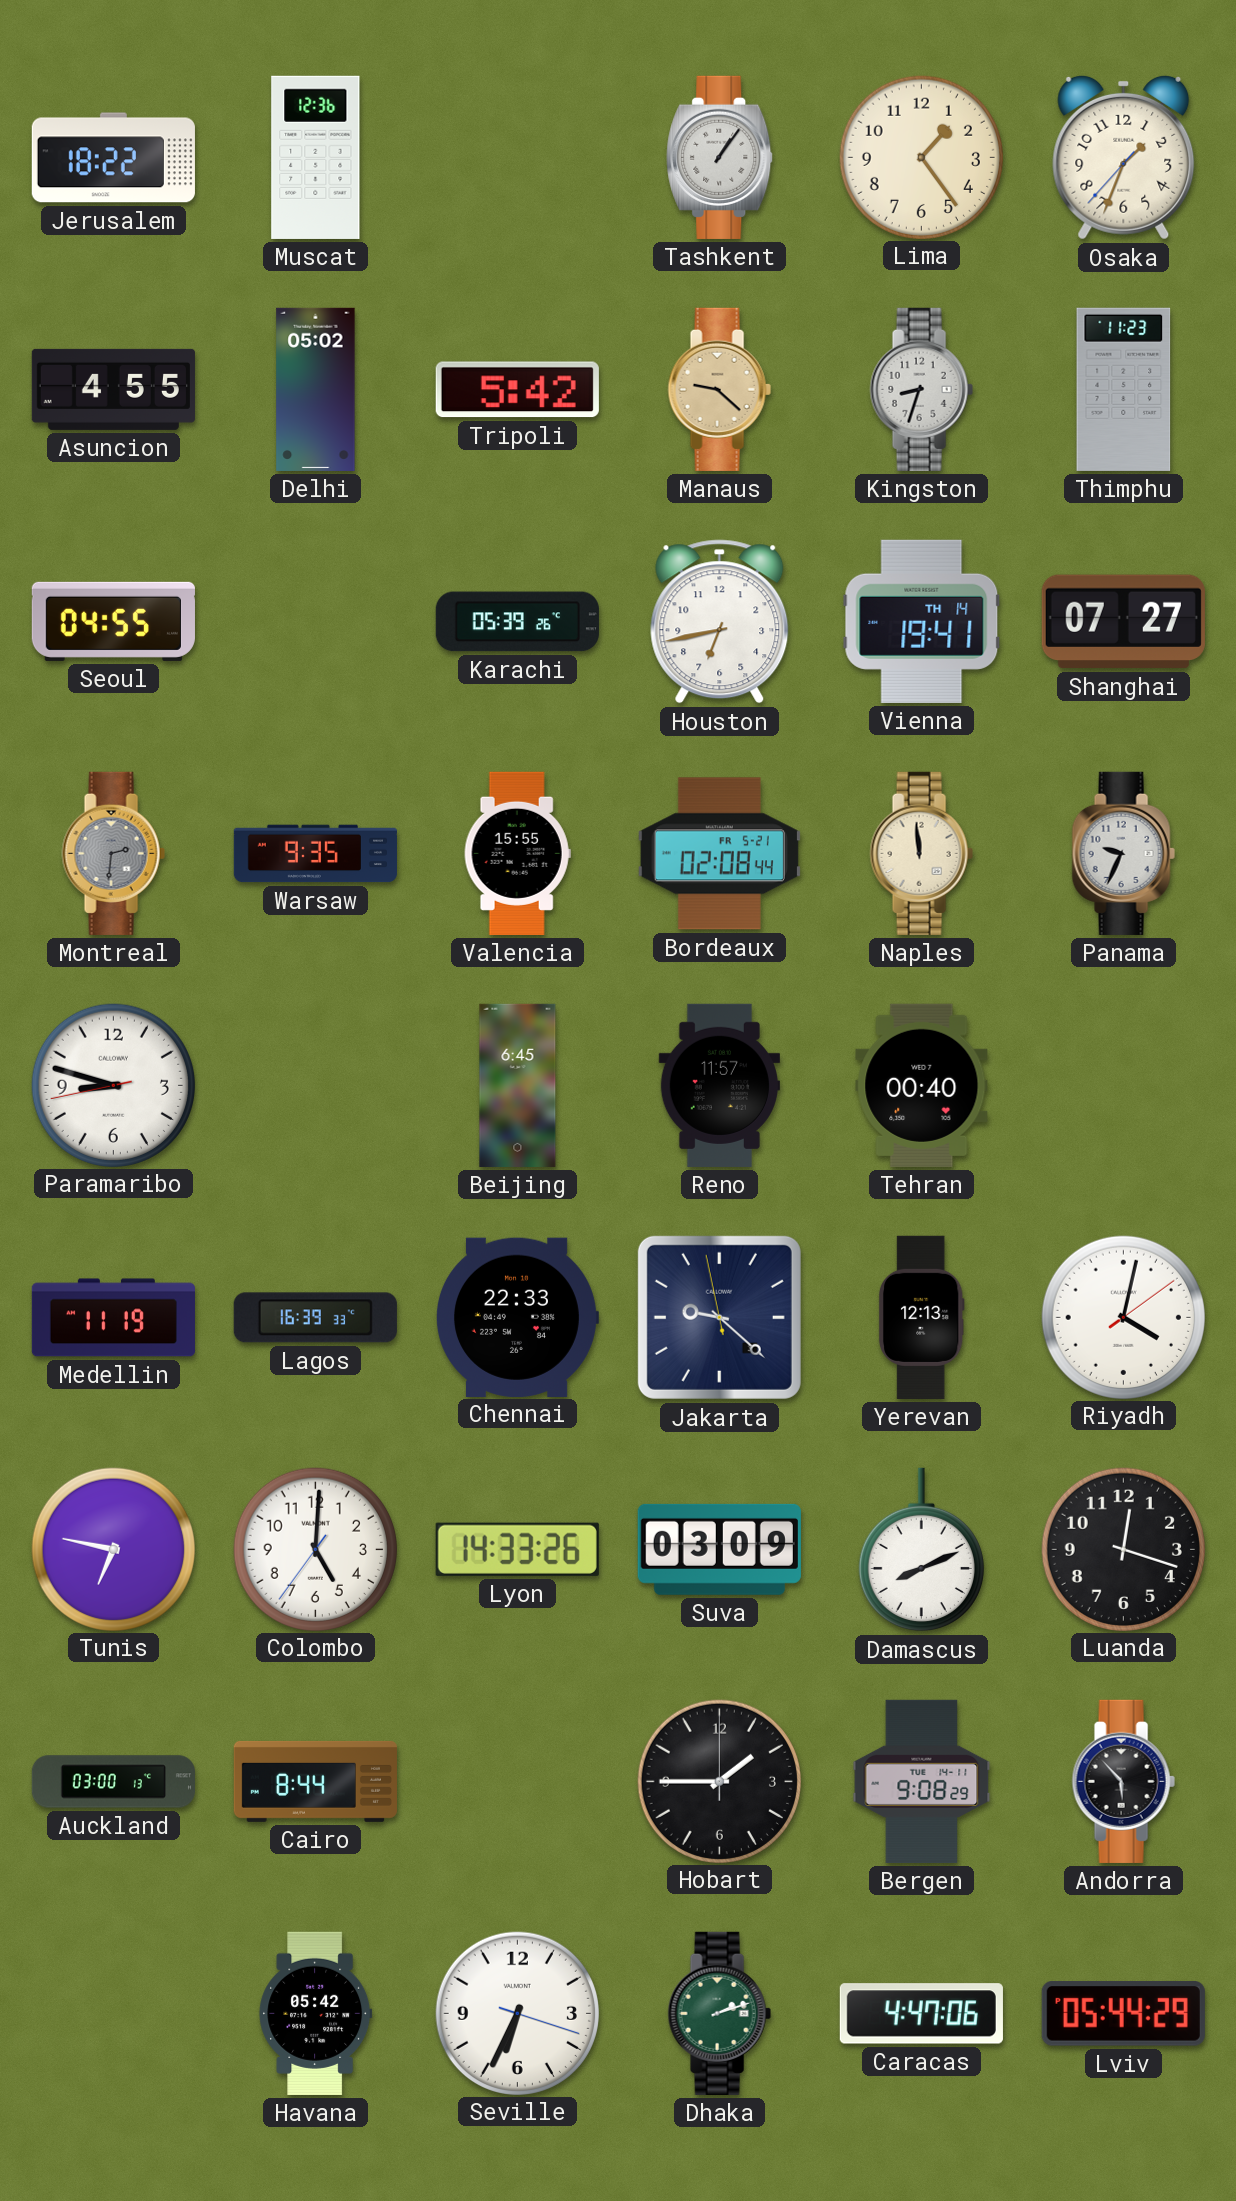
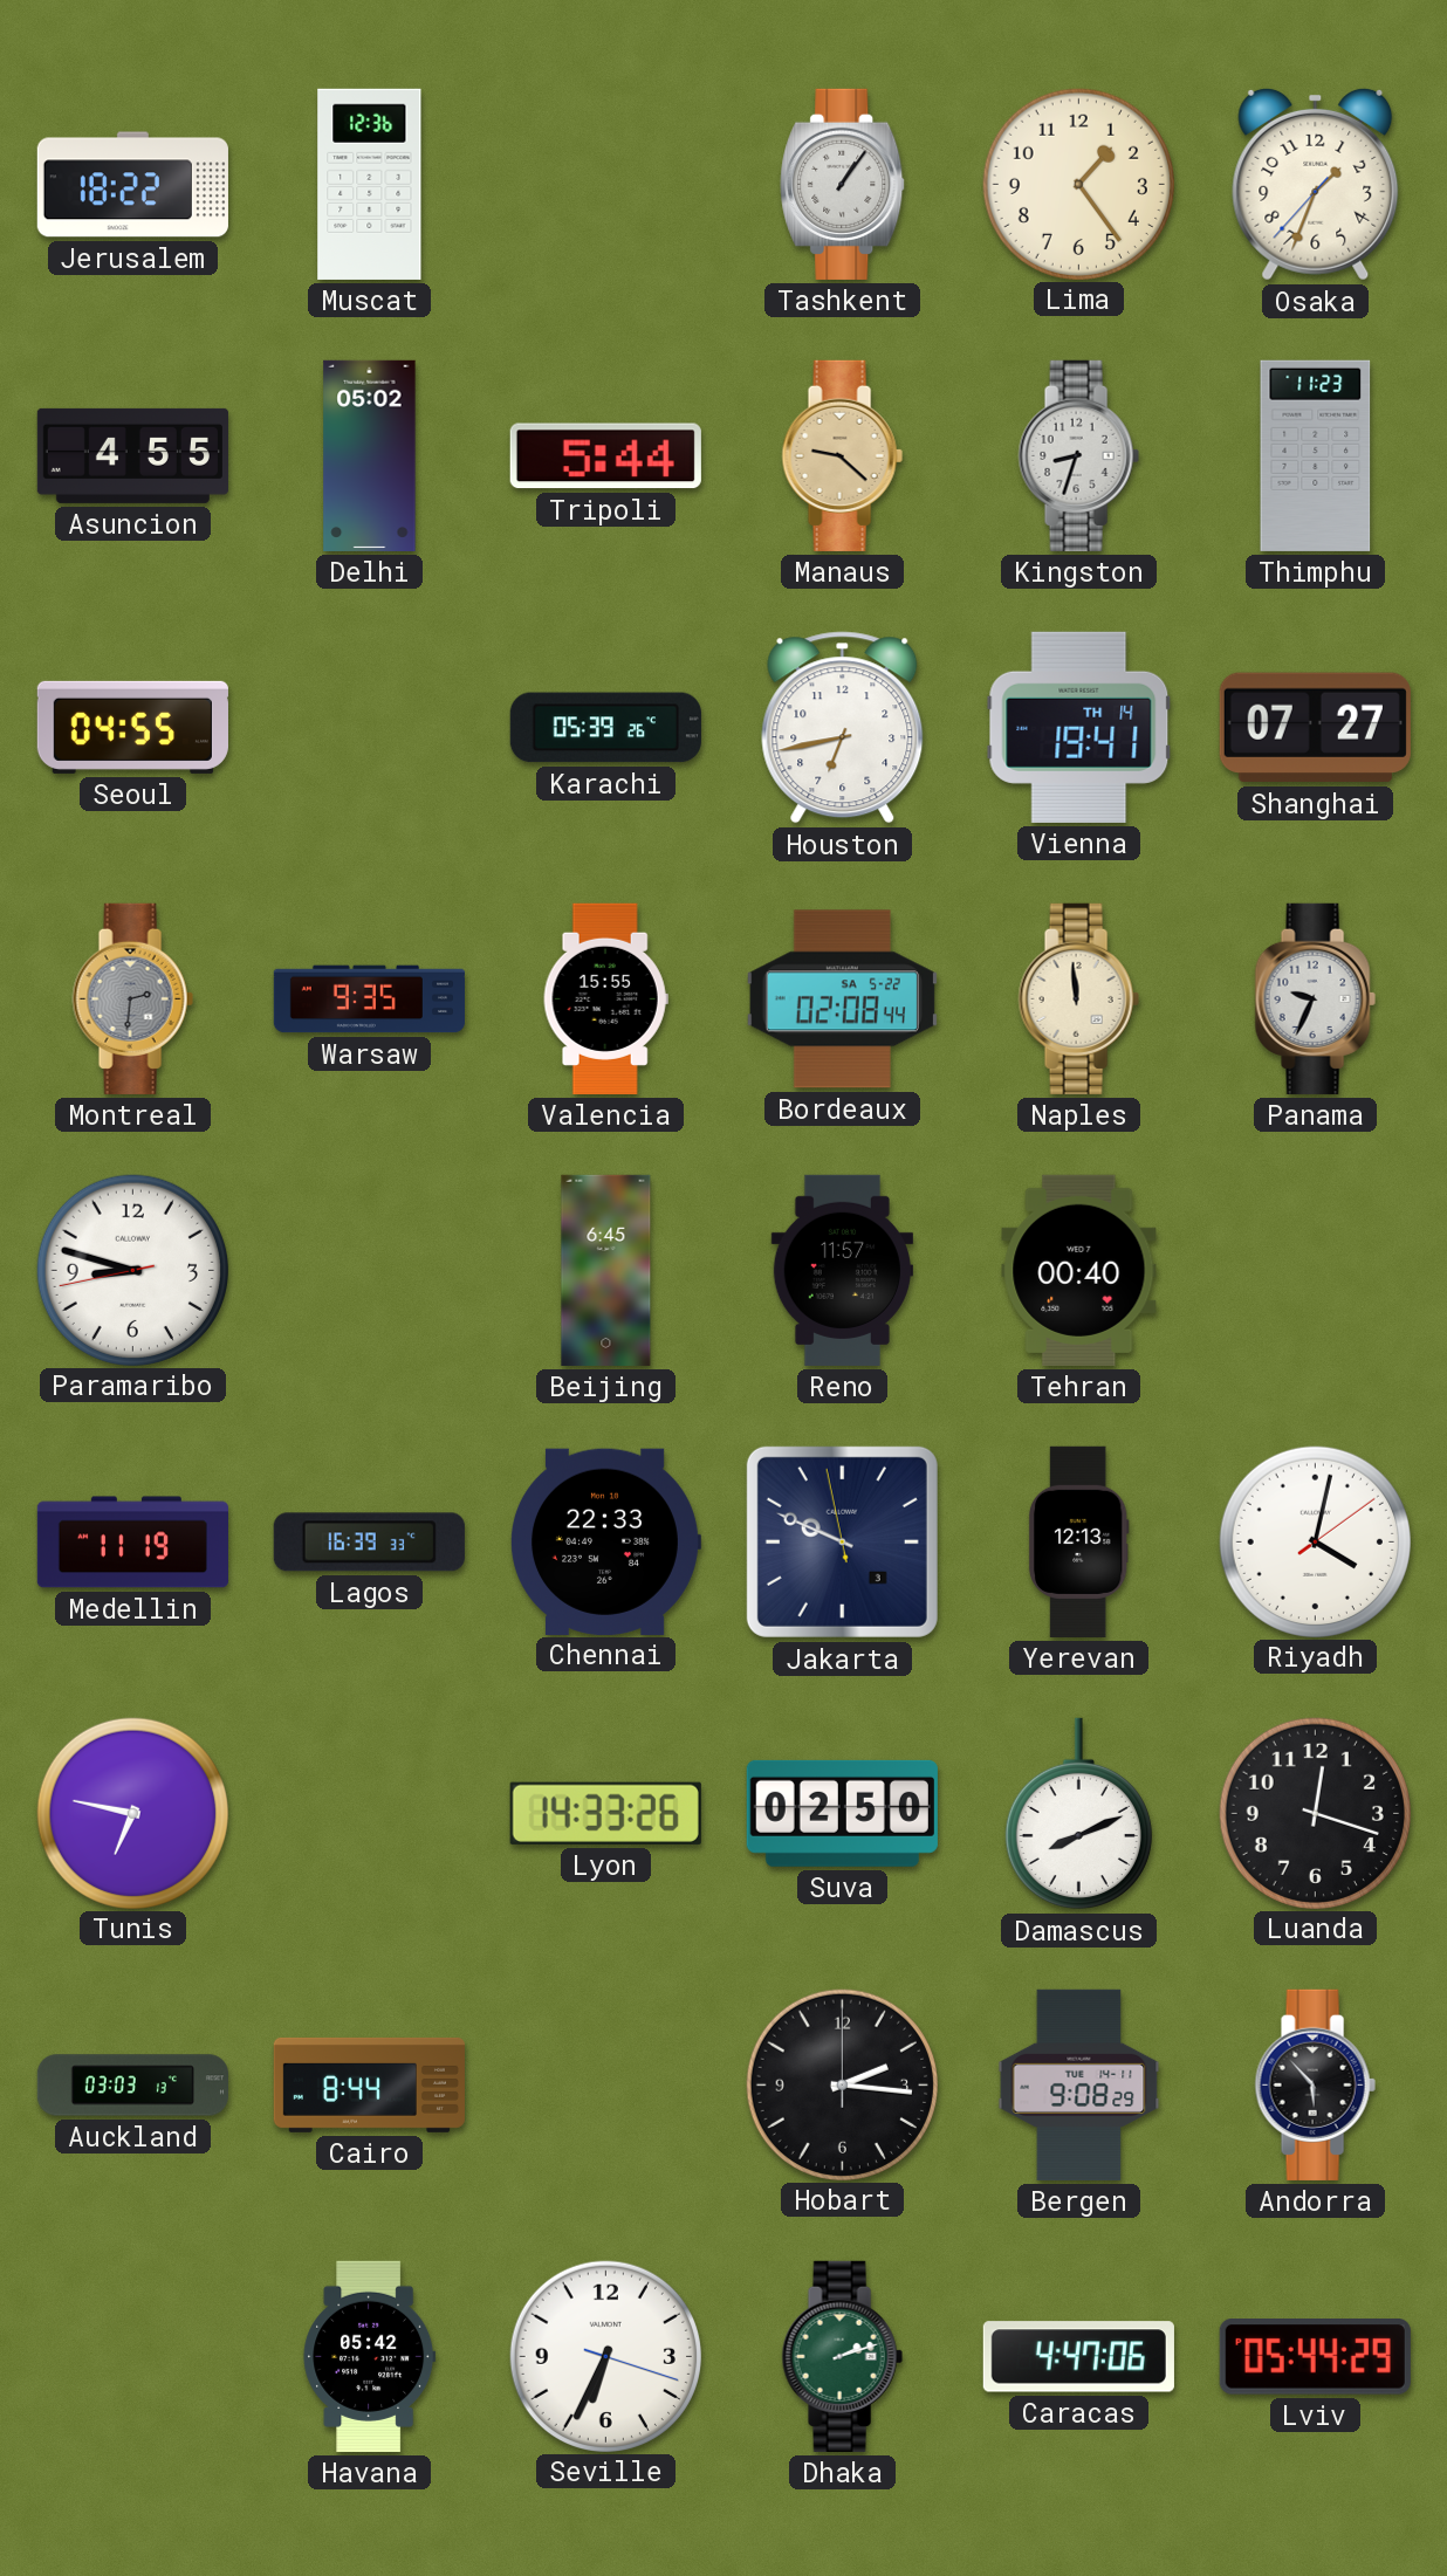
Tripoli: 5:42 -> 5:44 (605, 456)
Bordeaux date: FR 5-21 -> SA 5-22 (842, 1000)
Jakarta: 9:21 -> 9:48 (842, 1541)
Colombo: 5:00 -> none (315, 1549)
Suva: 03:09 -> 02:50 (842, 1813)
Auckland: 03:00 -> 03:03 (132, 2086)
Hobart: 1:45 -> 2:16 (842, 2084)
